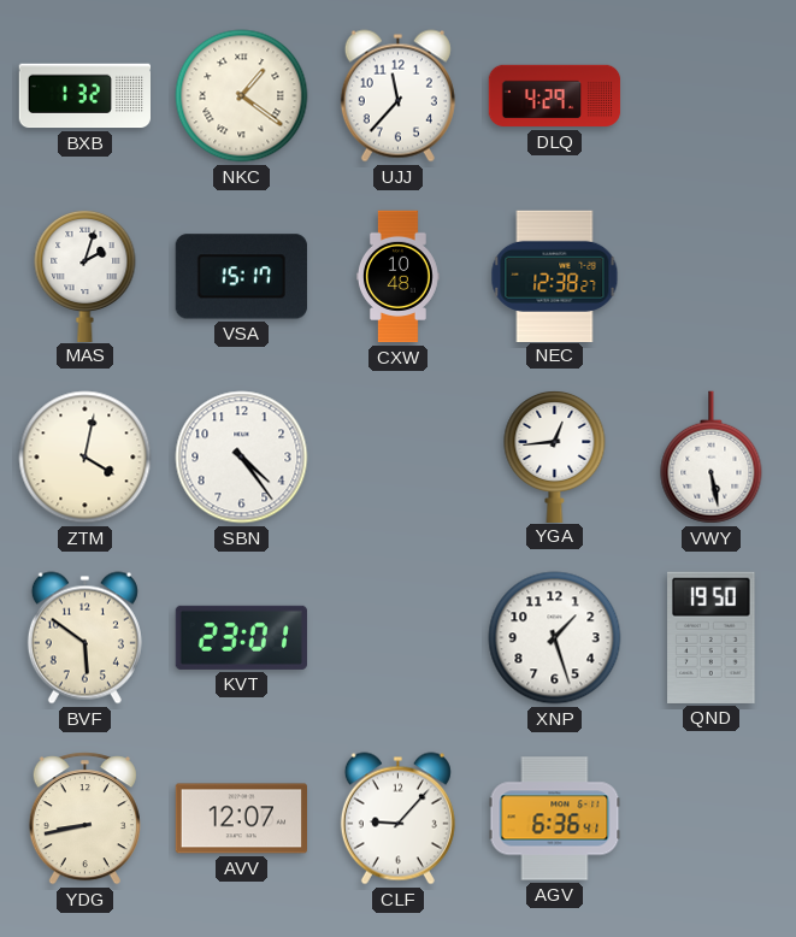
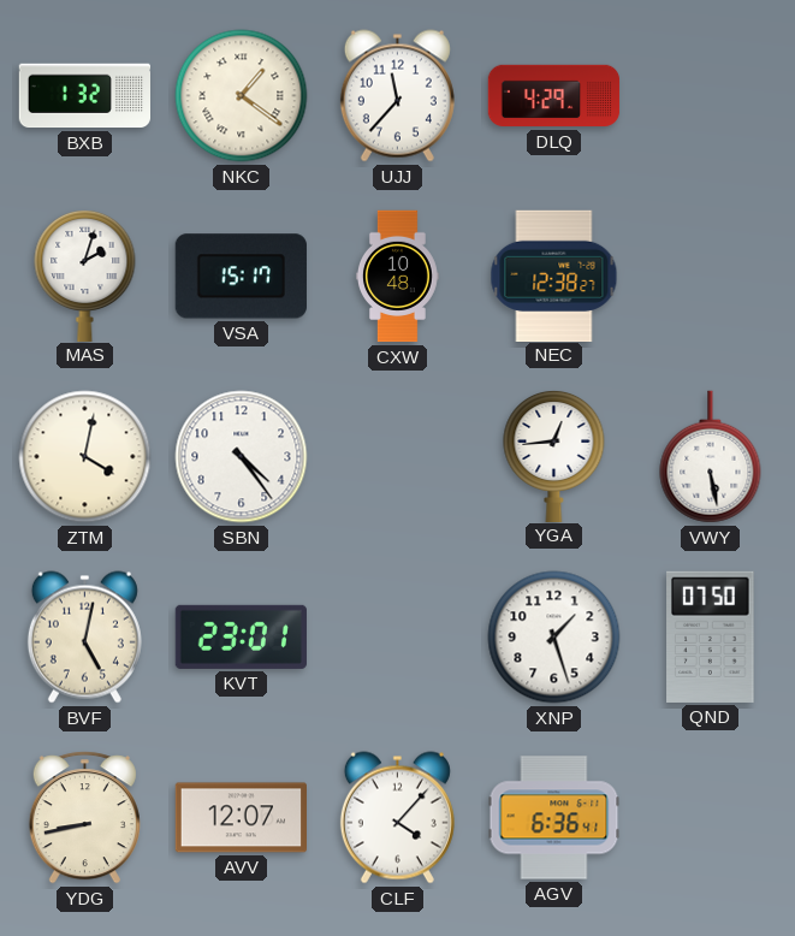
BVF: 5:51 -> 5:02 (84, 638)
QND: 19:50 -> 07:50 (711, 636)
CLF: 9:07 -> 4:07 (397, 818)
